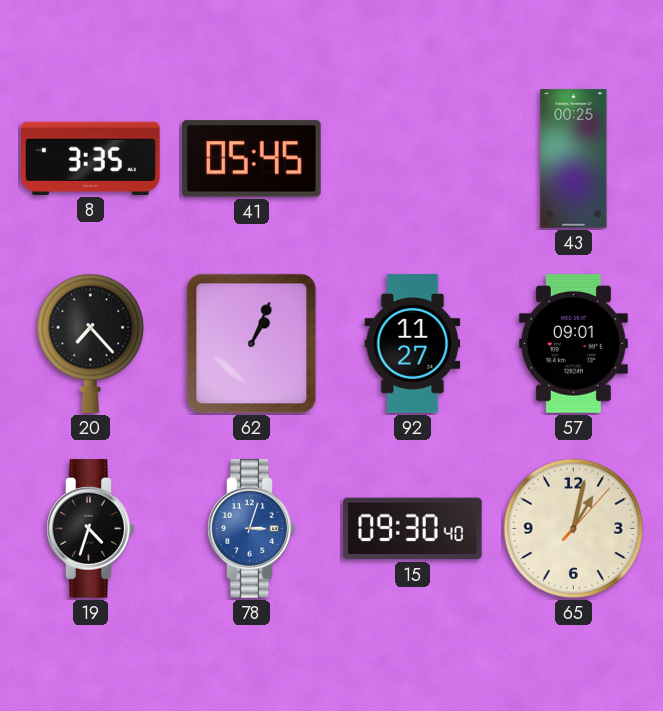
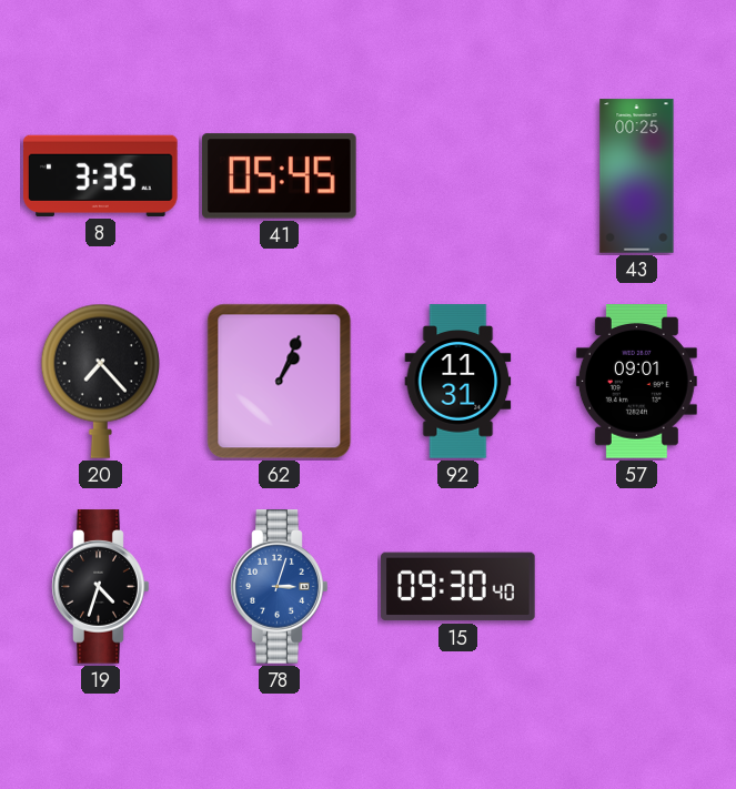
92: 11:27 -> 11:31 (458, 382)
65: 1:02 -> none (573, 528)
